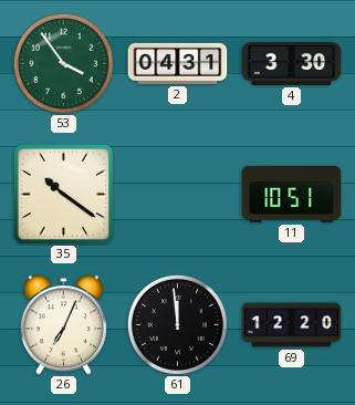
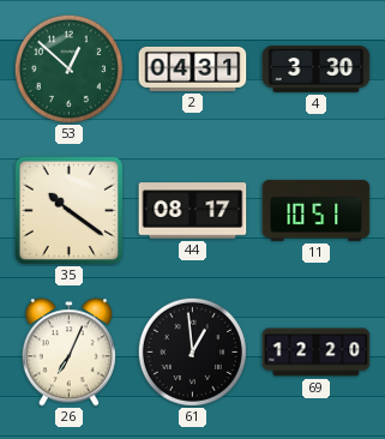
53: 3:54 -> 12:52 (68, 68)
44: none -> 08:17 (193, 211)
61: 11:59 -> 12:59 (192, 351)
